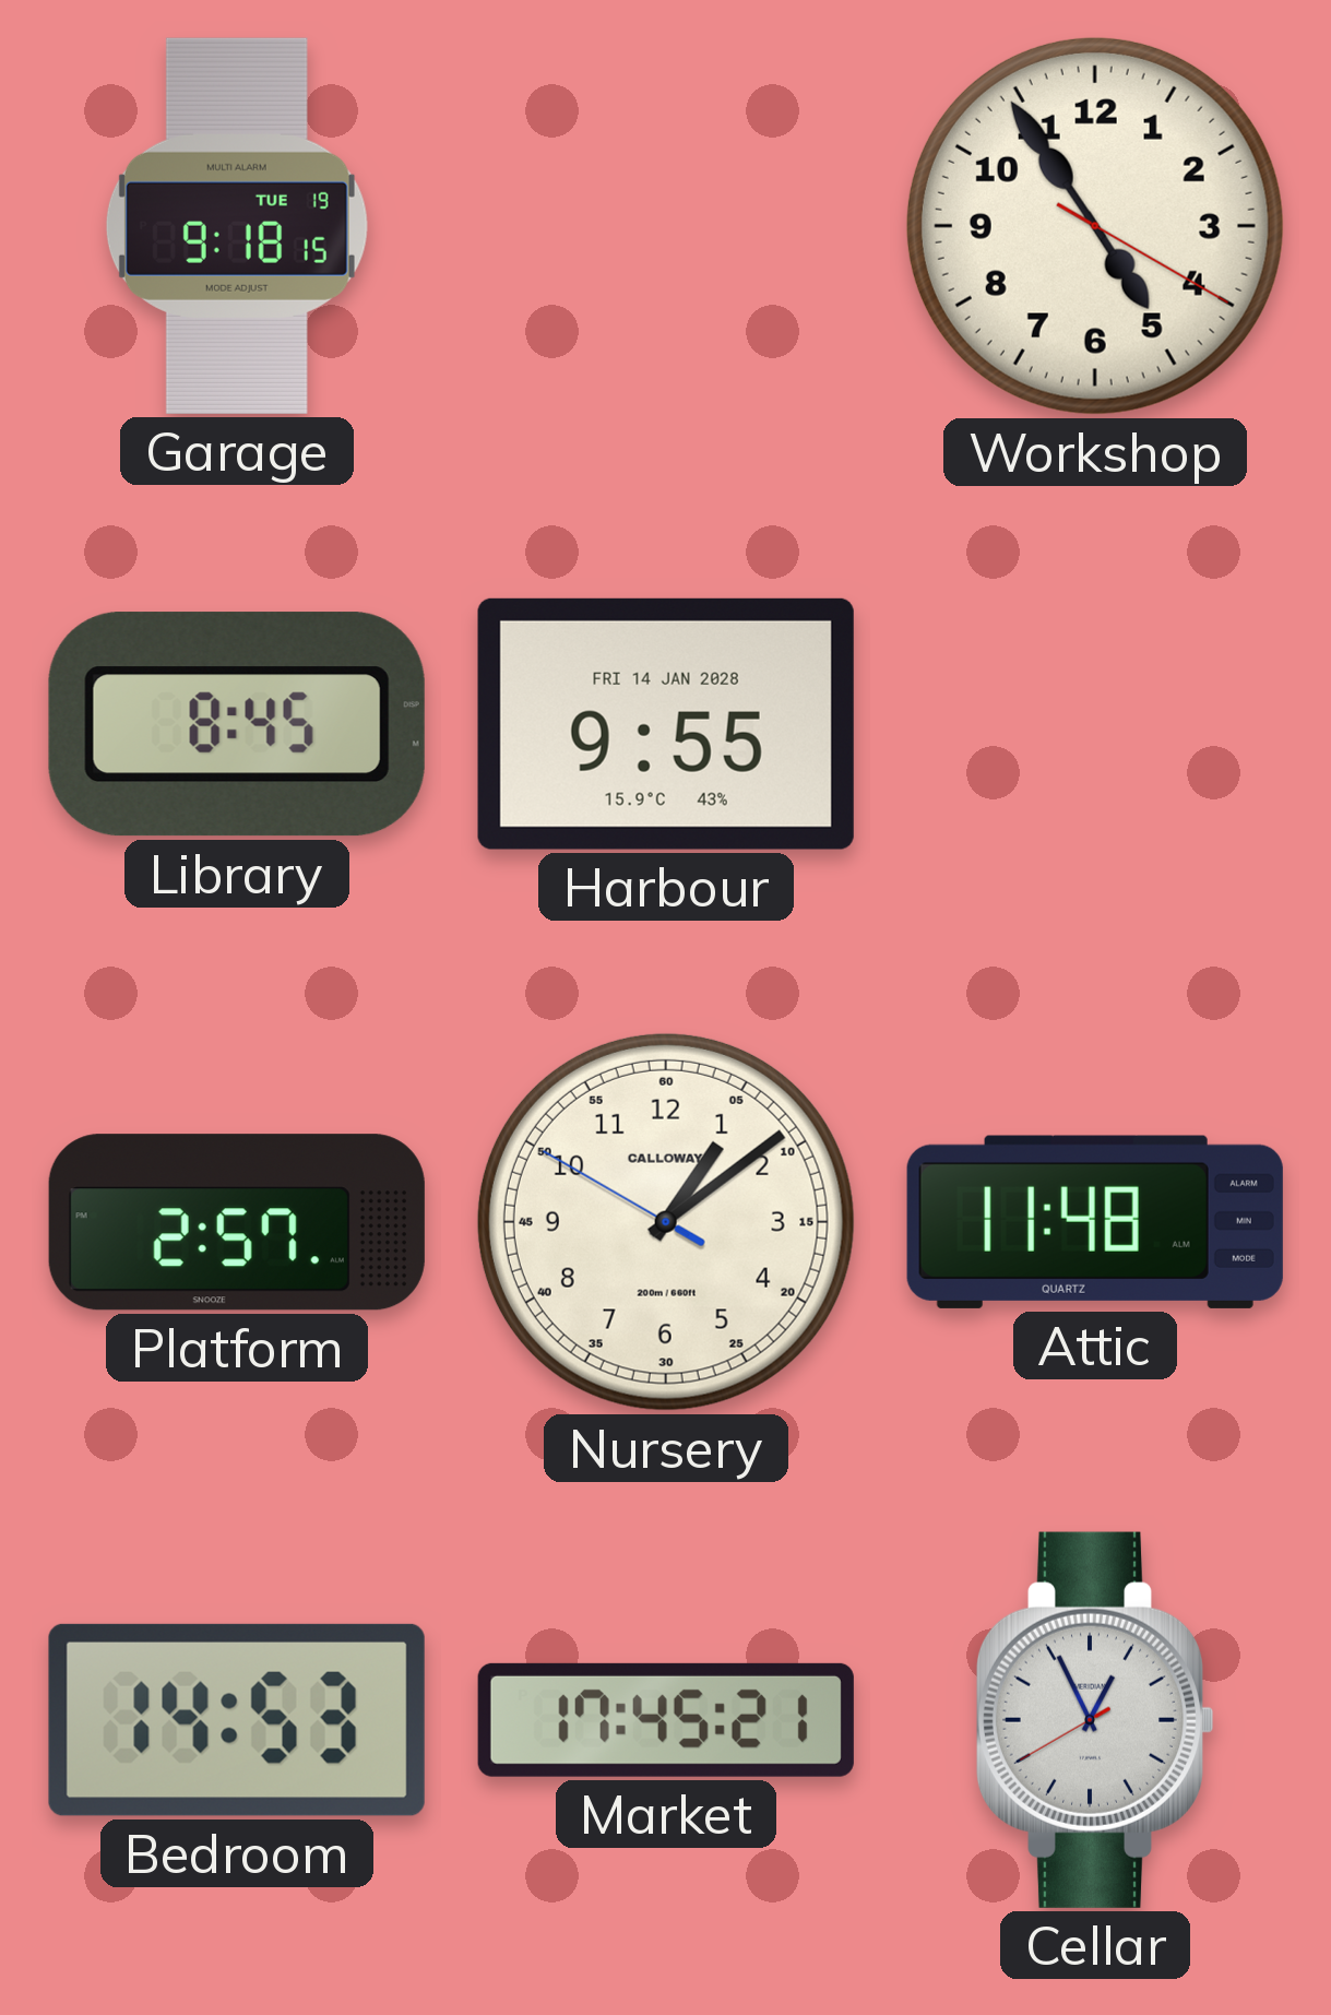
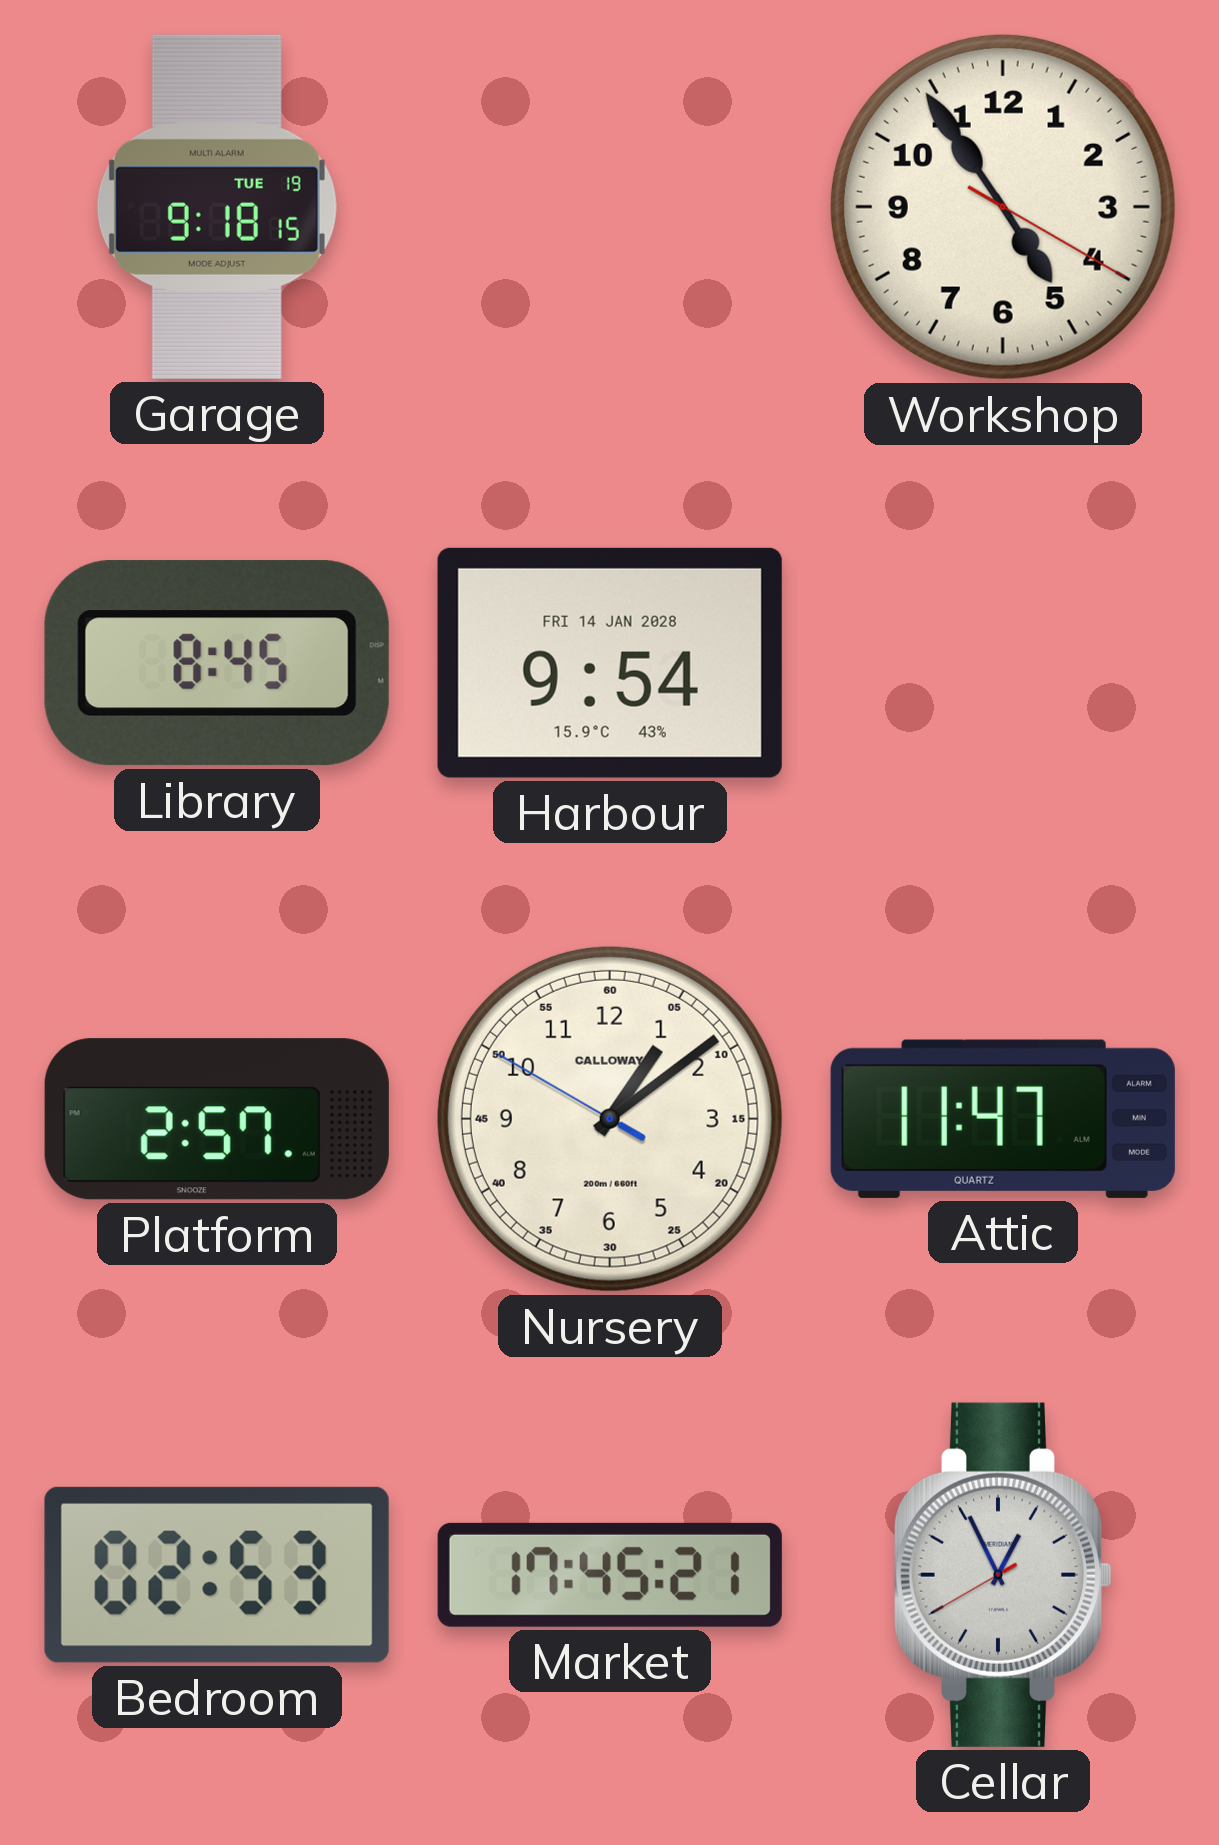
Harbour: 9:55 -> 9:54 (610, 663)
Attic: 11:48 -> 11:47 (1003, 1119)
Bedroom: 14:53 -> 02:53 (217, 1575)
